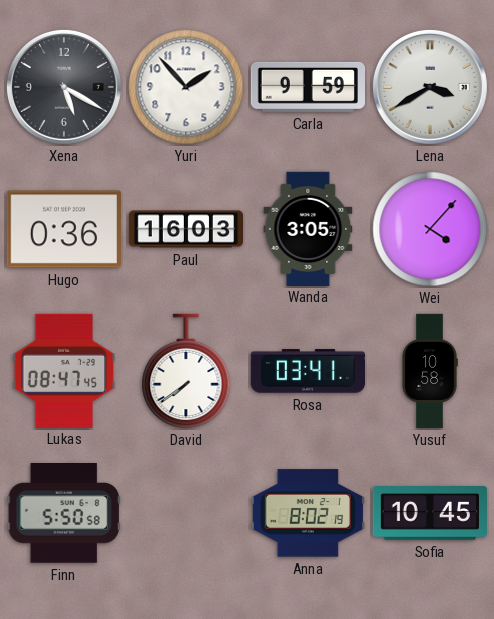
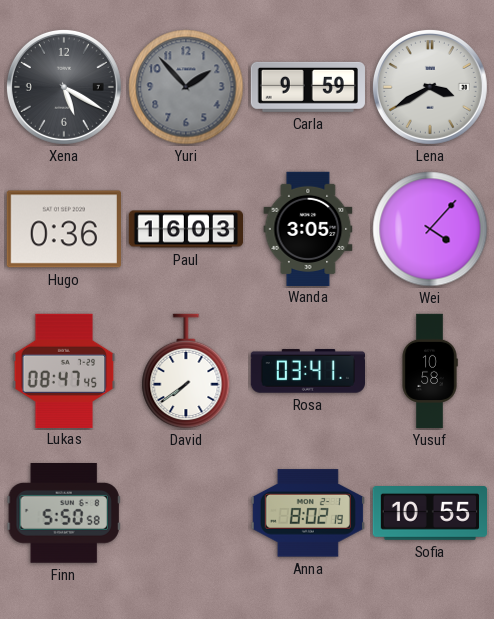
Yuri dial: white -> grey (186, 87)
Sofia: 10:45 -> 10:55 (429, 514)
